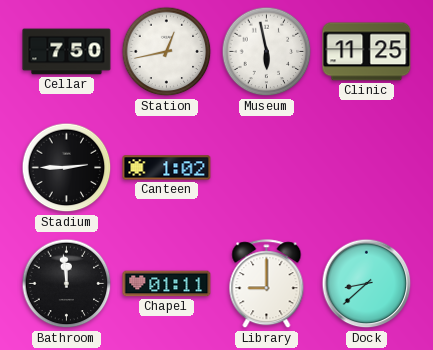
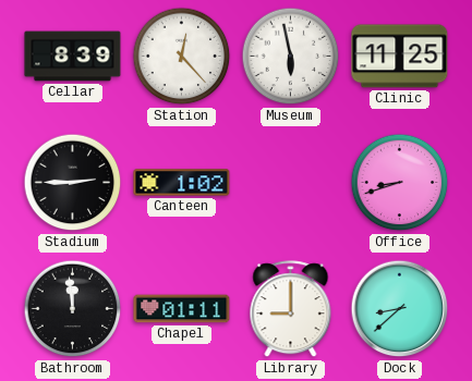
Cellar: 7:50 -> 8:39 (73, 57)
Station: 12:43 -> 12:23 (182, 57)
Office: none -> 8:42 (400, 183)
